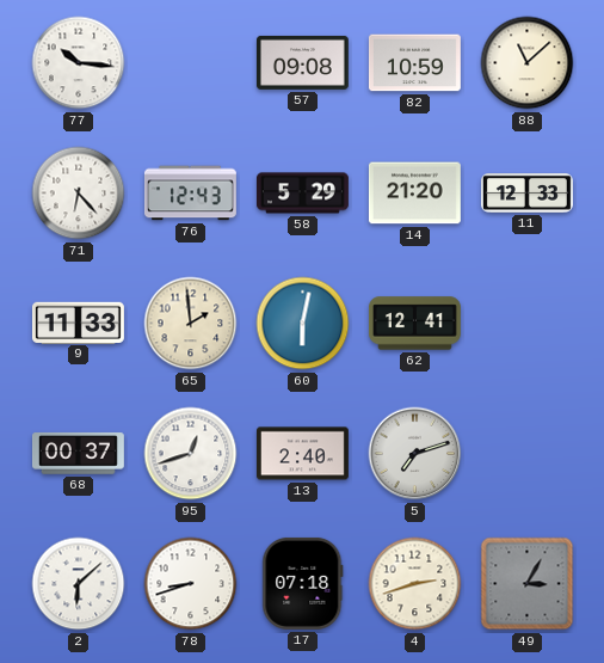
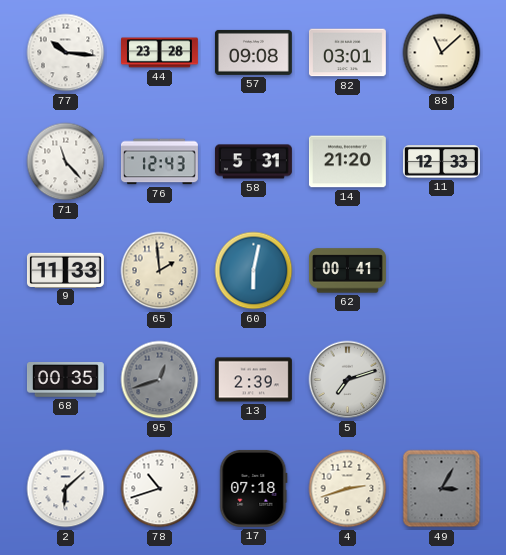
44: none -> 23:28 (160, 53)
82: 10:59 -> 03:01 (347, 53)
71: 6:23 -> 11:23 (66, 162)
58: 5:29 -> 5:31 (253, 162)
62: 12:41 -> 00:41 (347, 271)
68: 00:37 -> 00:35 (65, 380)
95 dial: white -> grey (160, 380)
13: 2:40 -> 2:39 (253, 380)
78: 8:42 -> 10:42 (160, 489)
